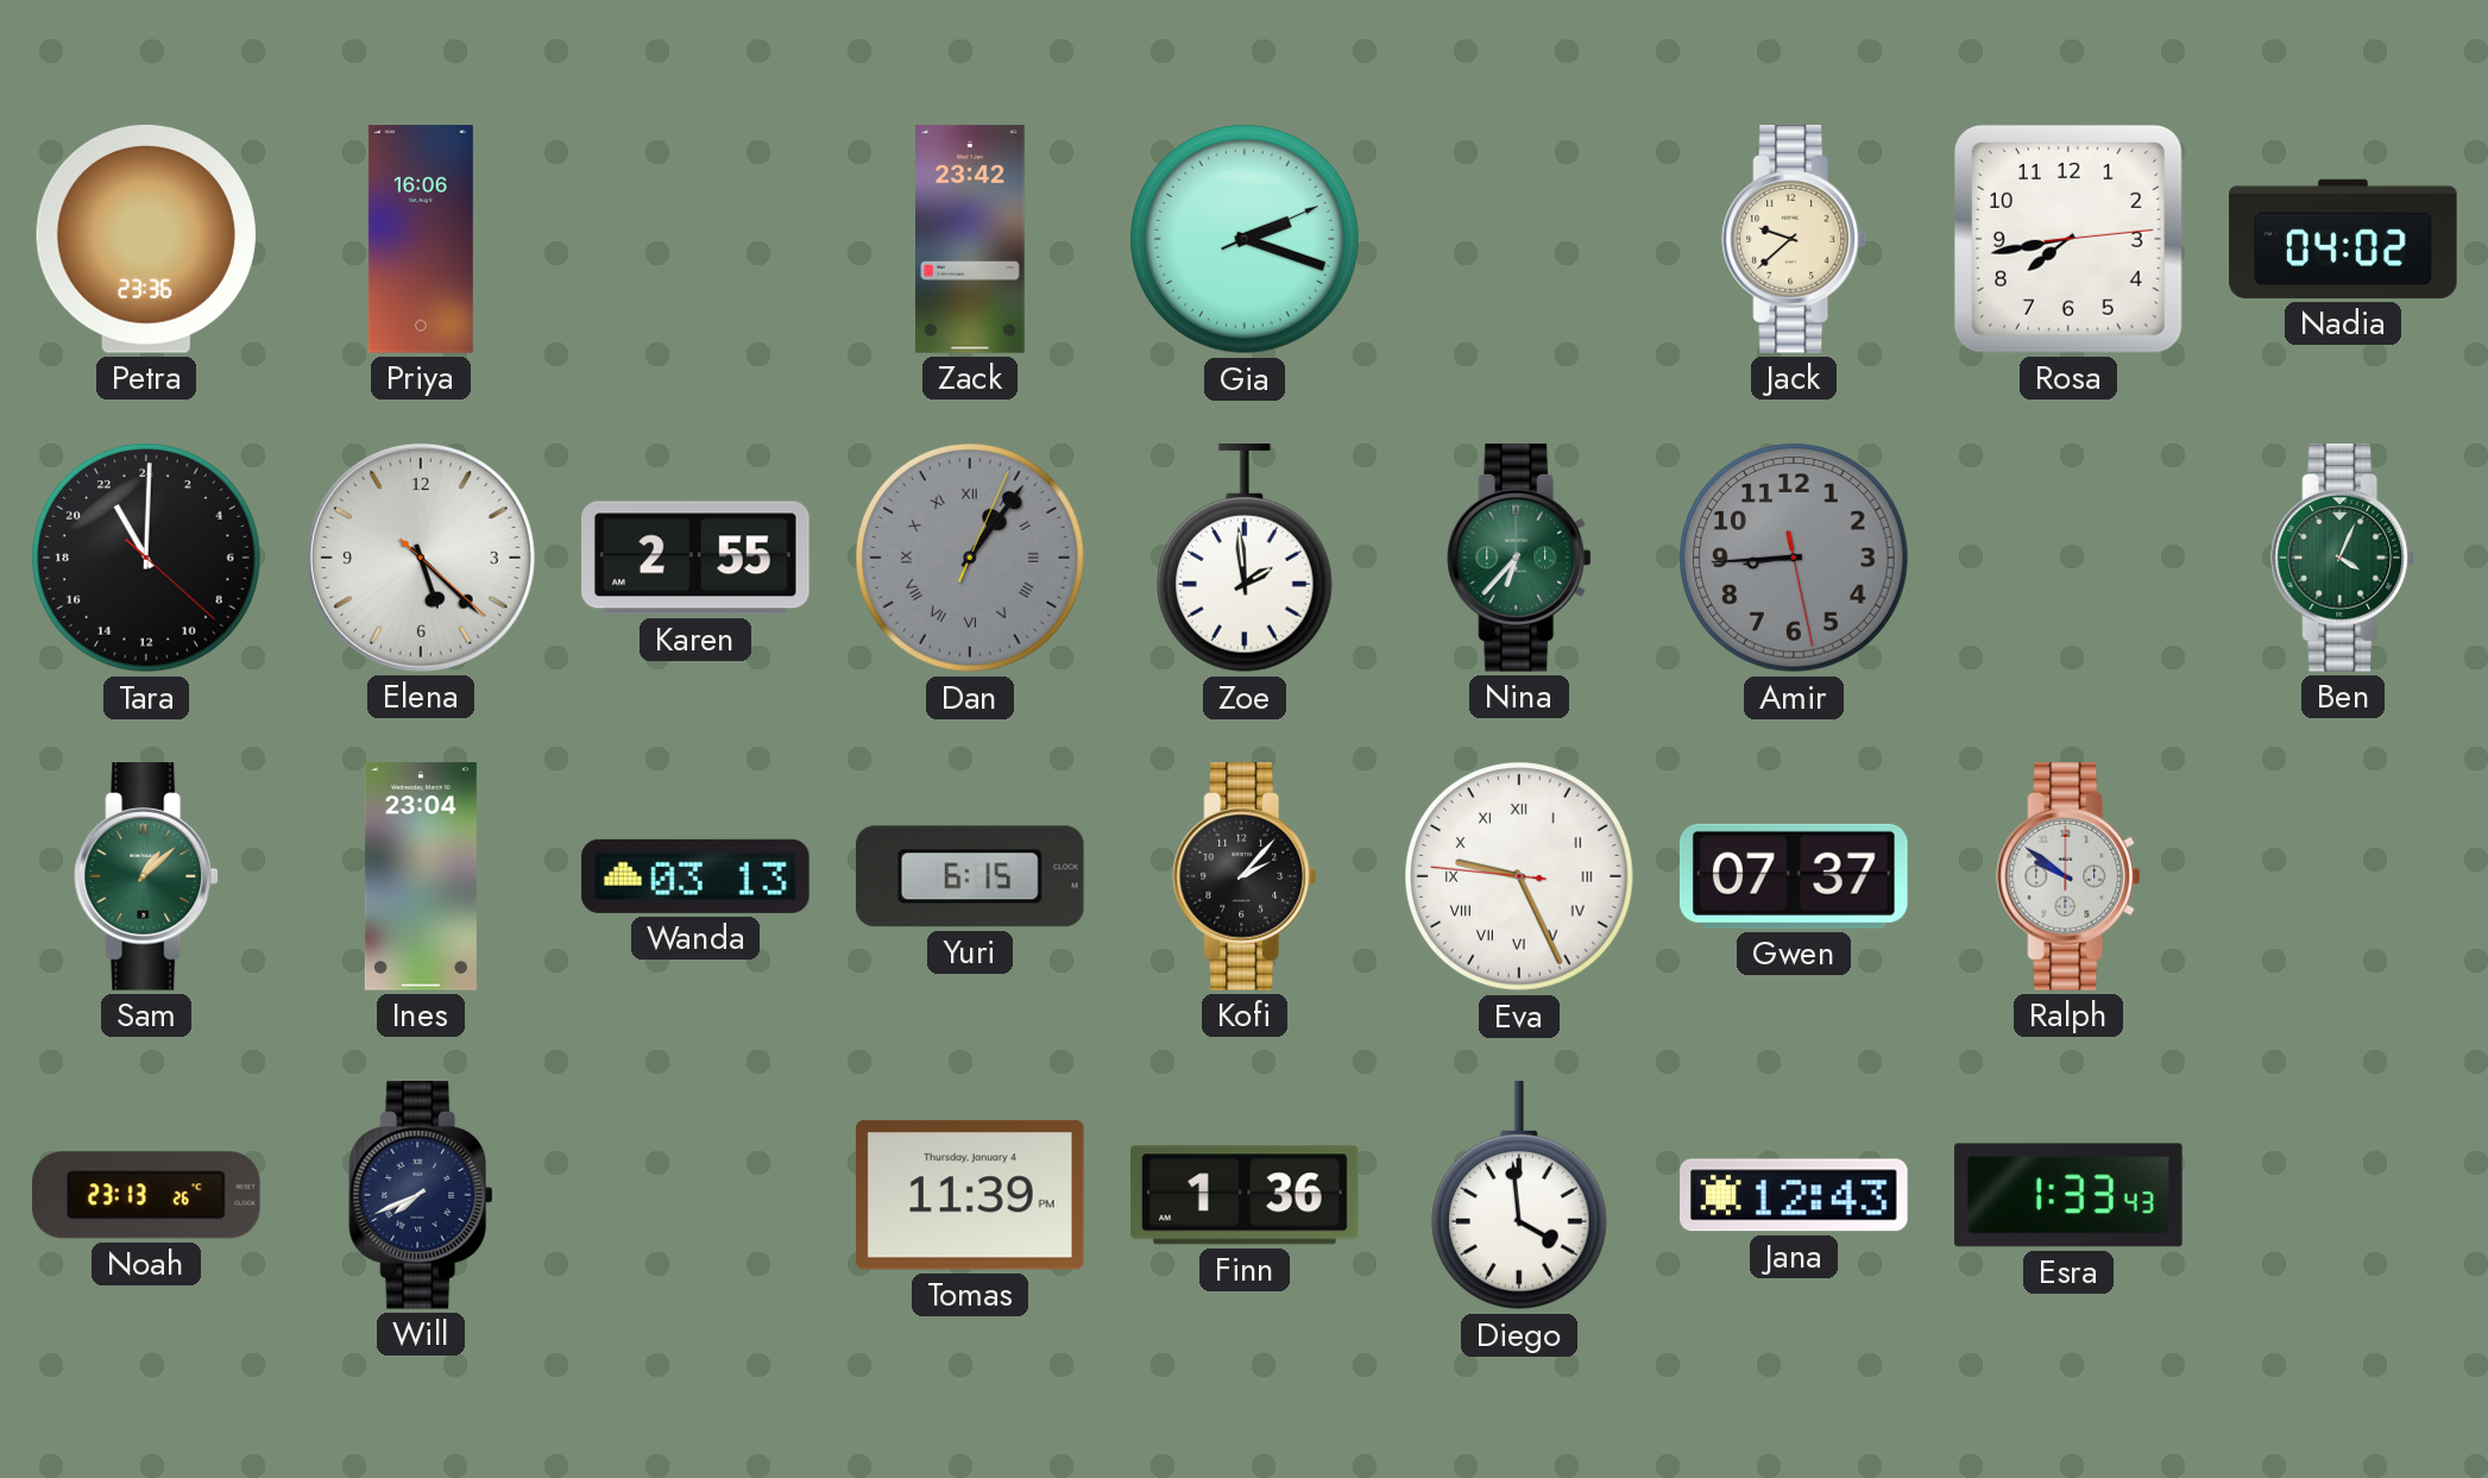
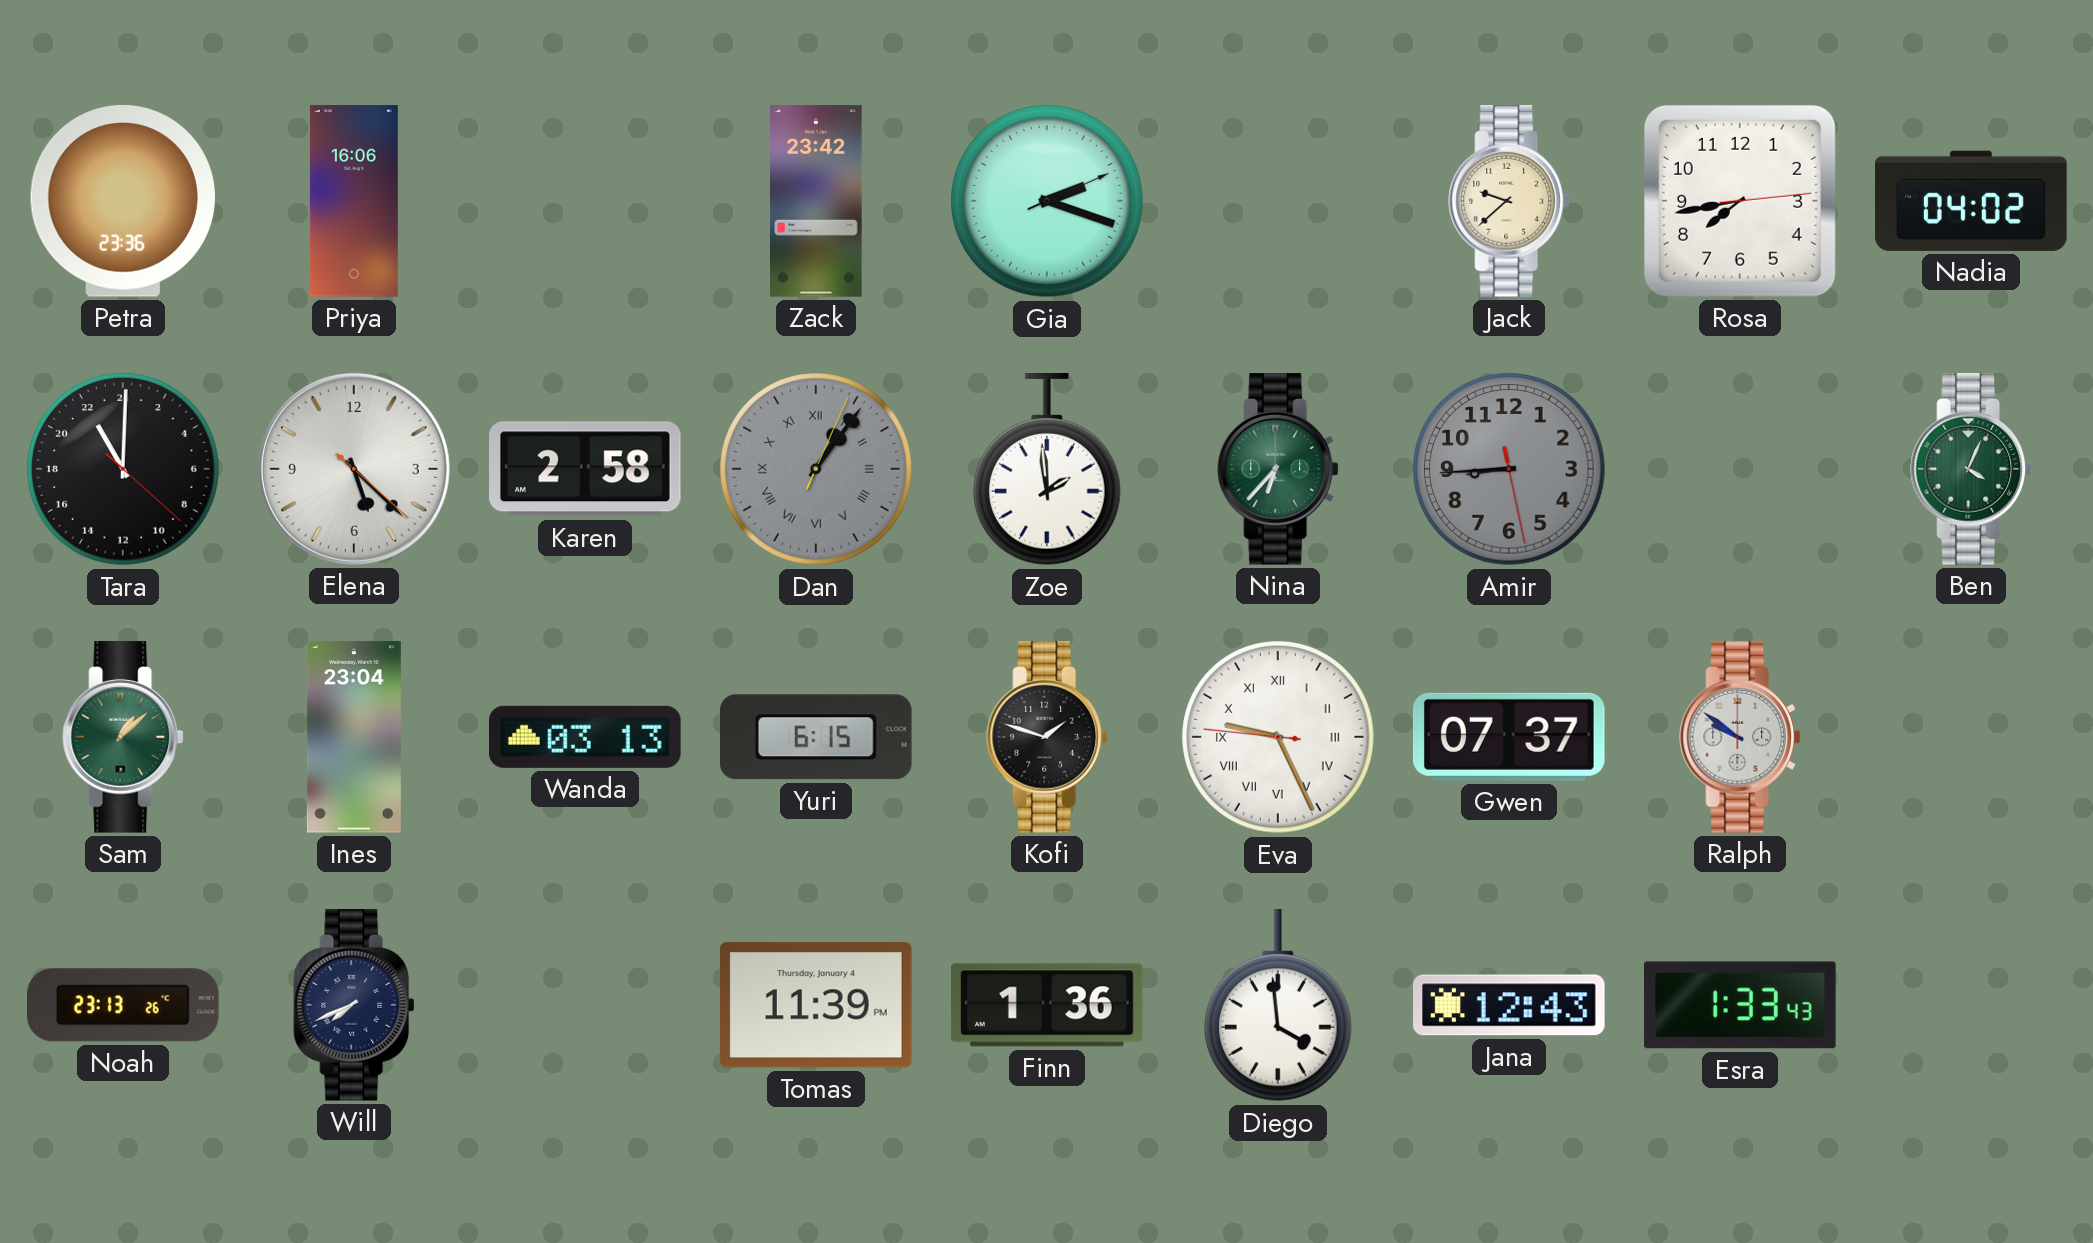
Karen: 2:55 -> 2:58 (585, 469)
Kofi: 2:07 -> 1:48 (1047, 737)
